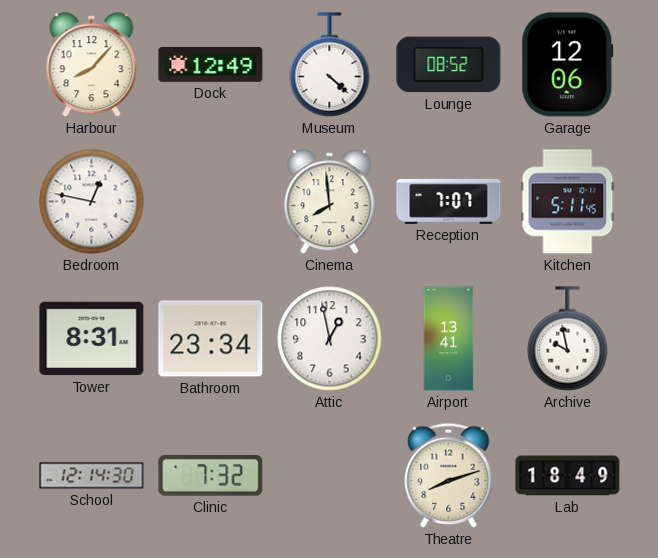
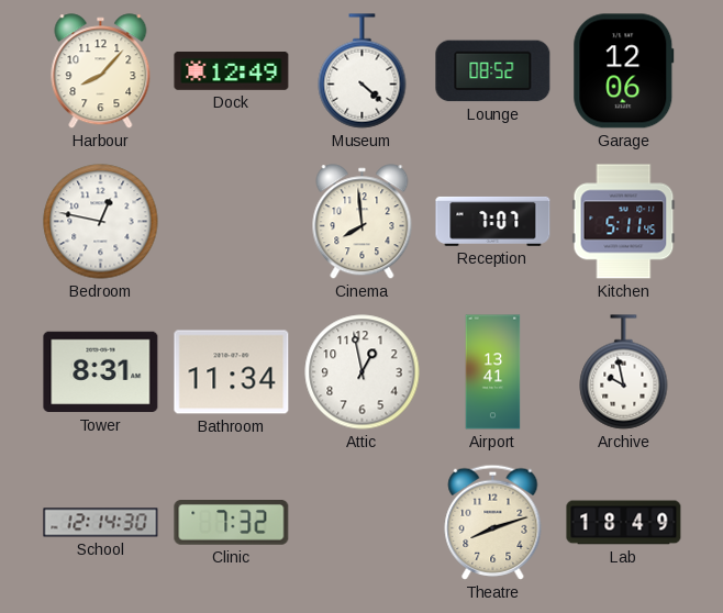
Bathroom: 23:34 -> 11:34 (232, 372)
